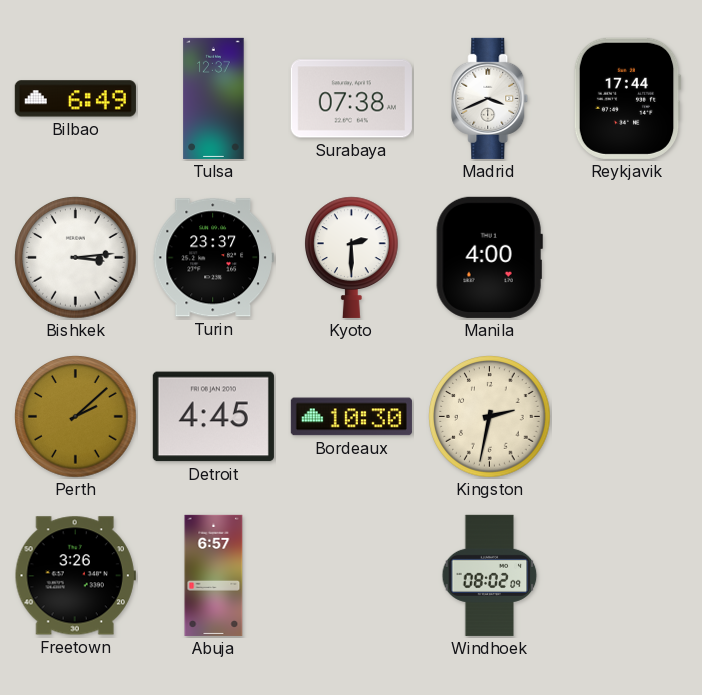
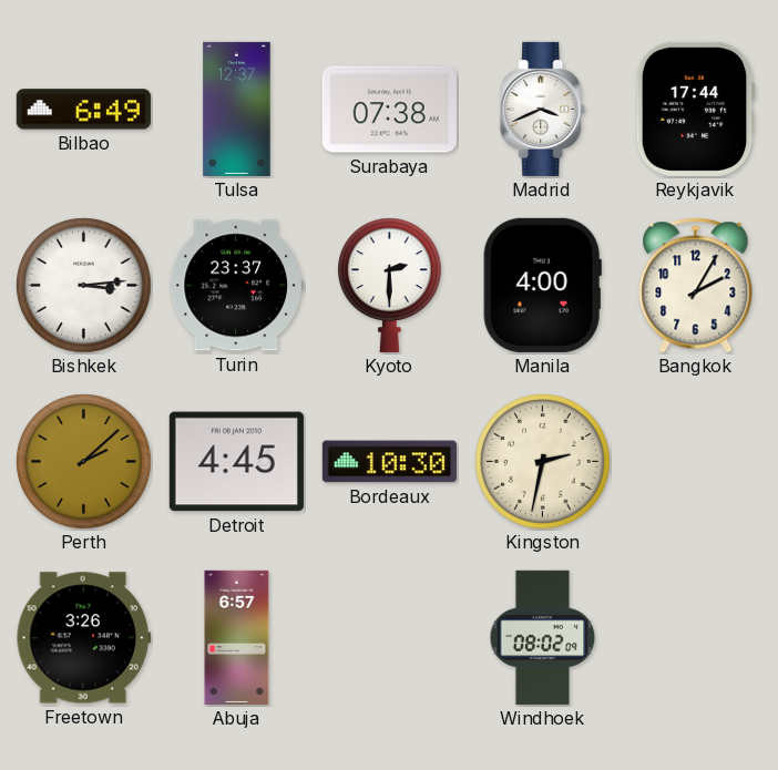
Bangkok: none -> 2:05 (696, 286)
